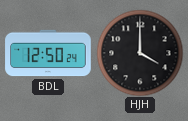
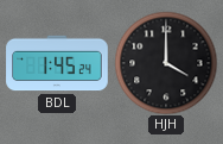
BDL: 12:50 -> 1:45 (57, 63)
